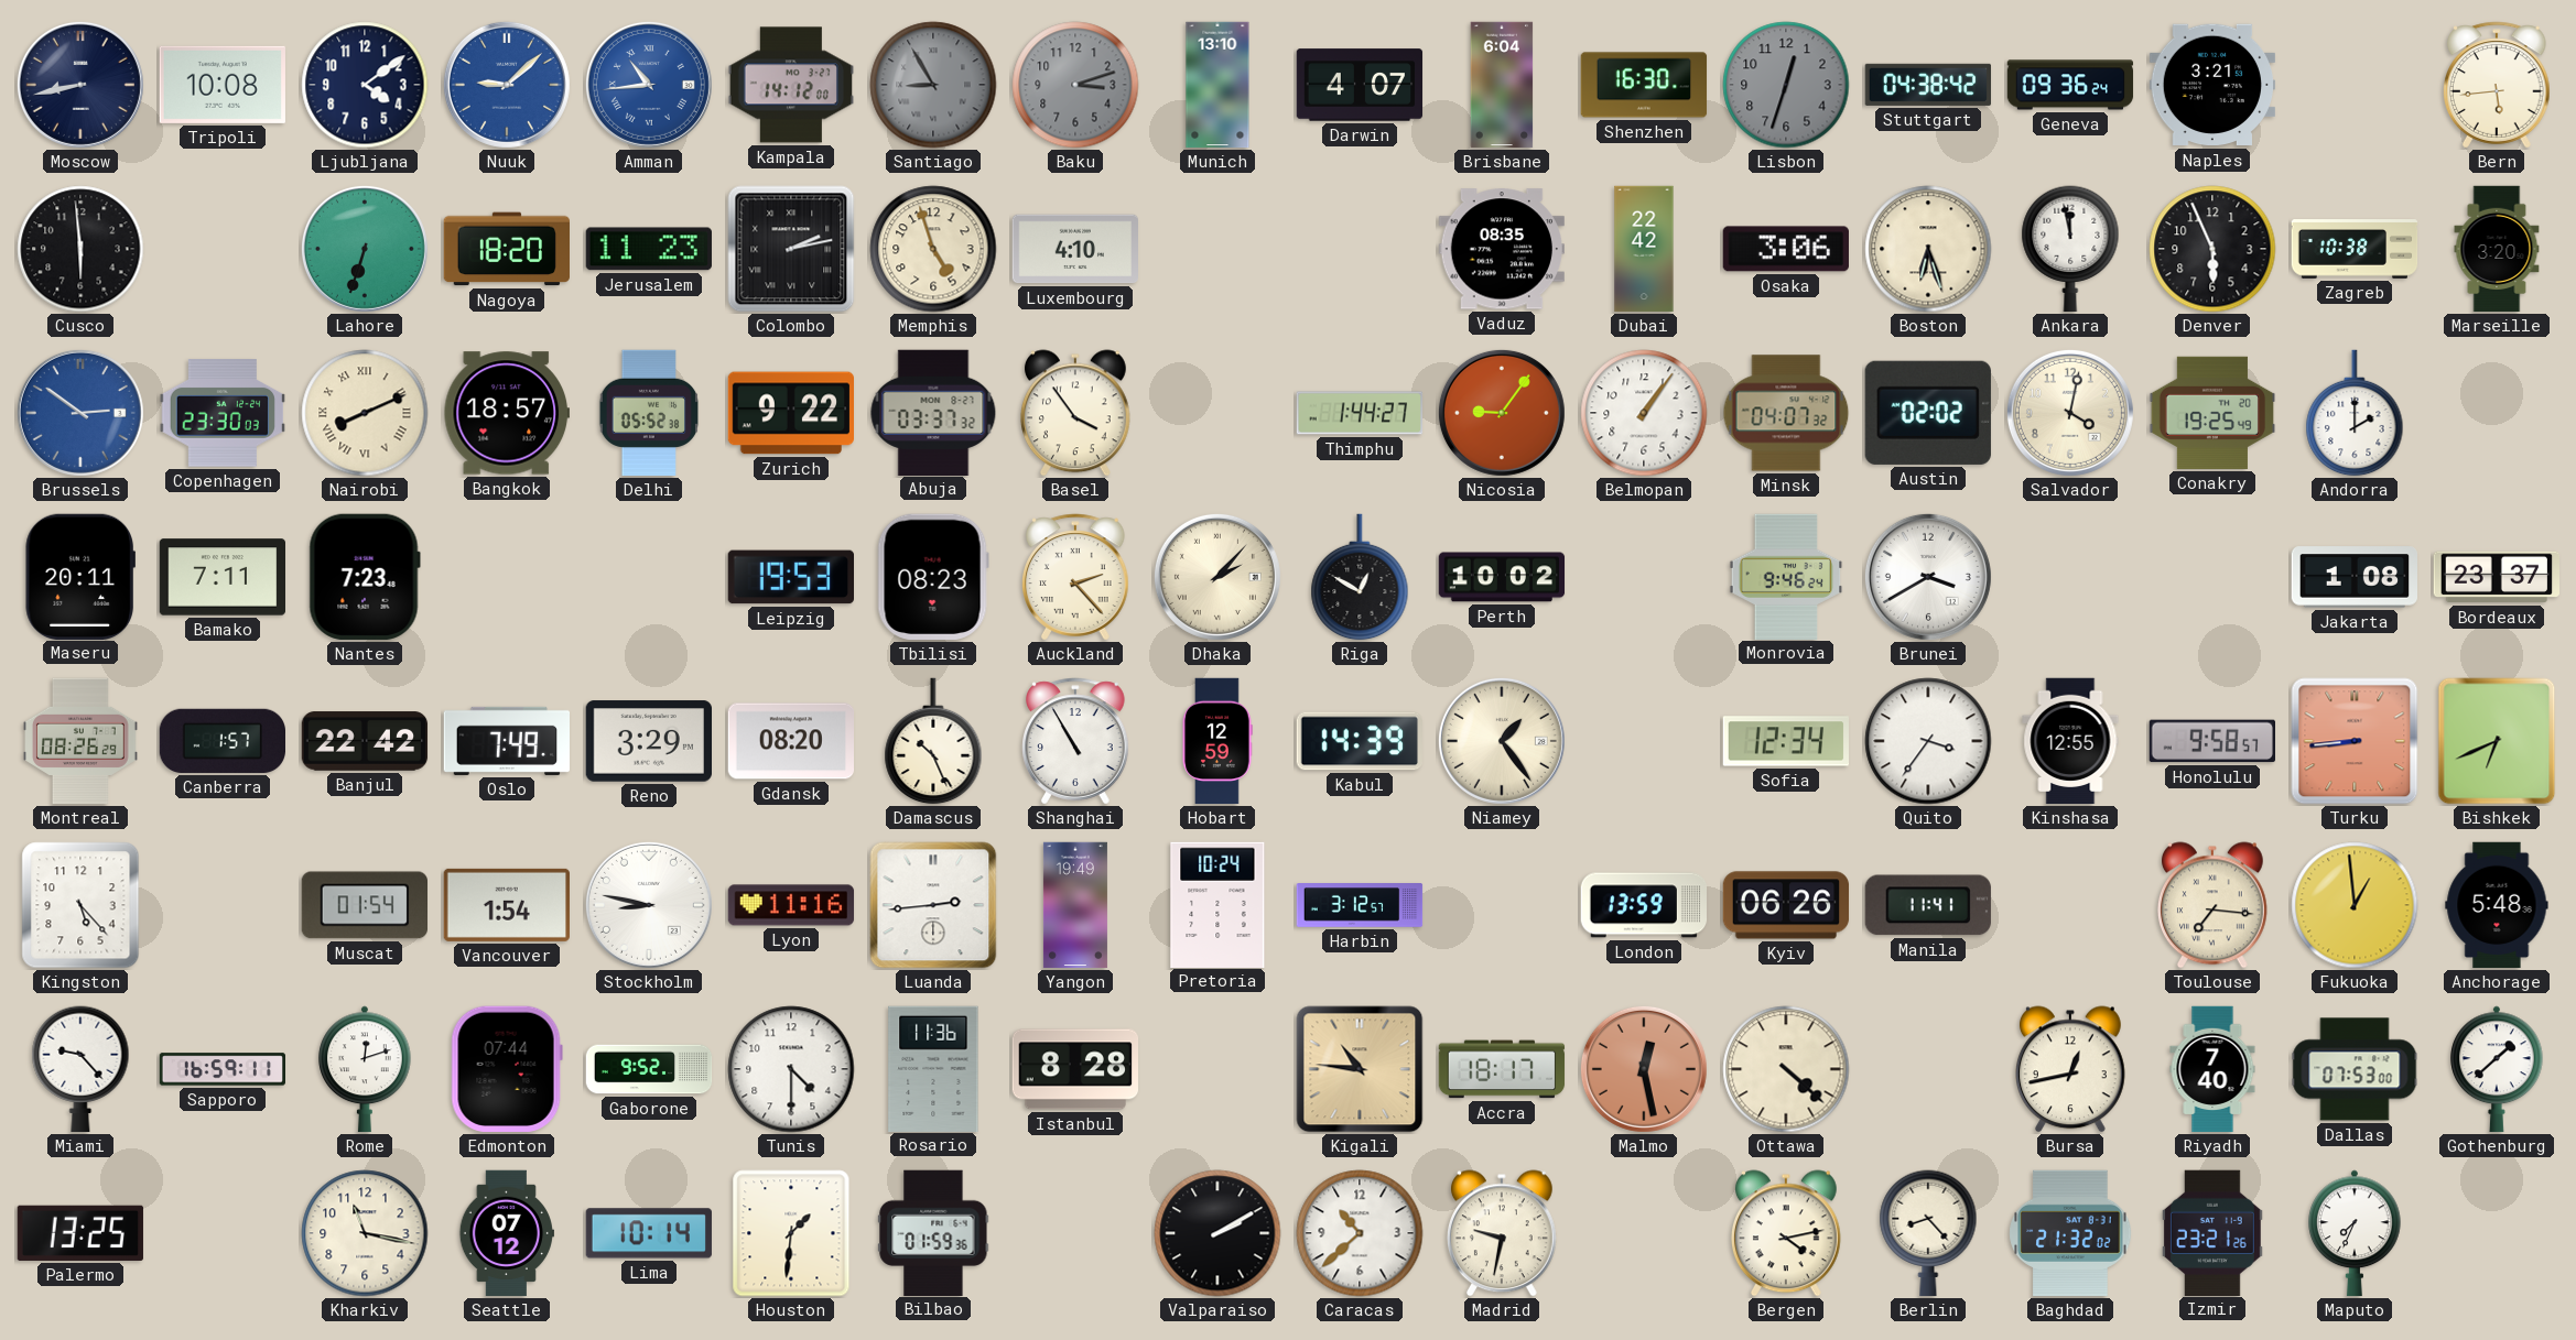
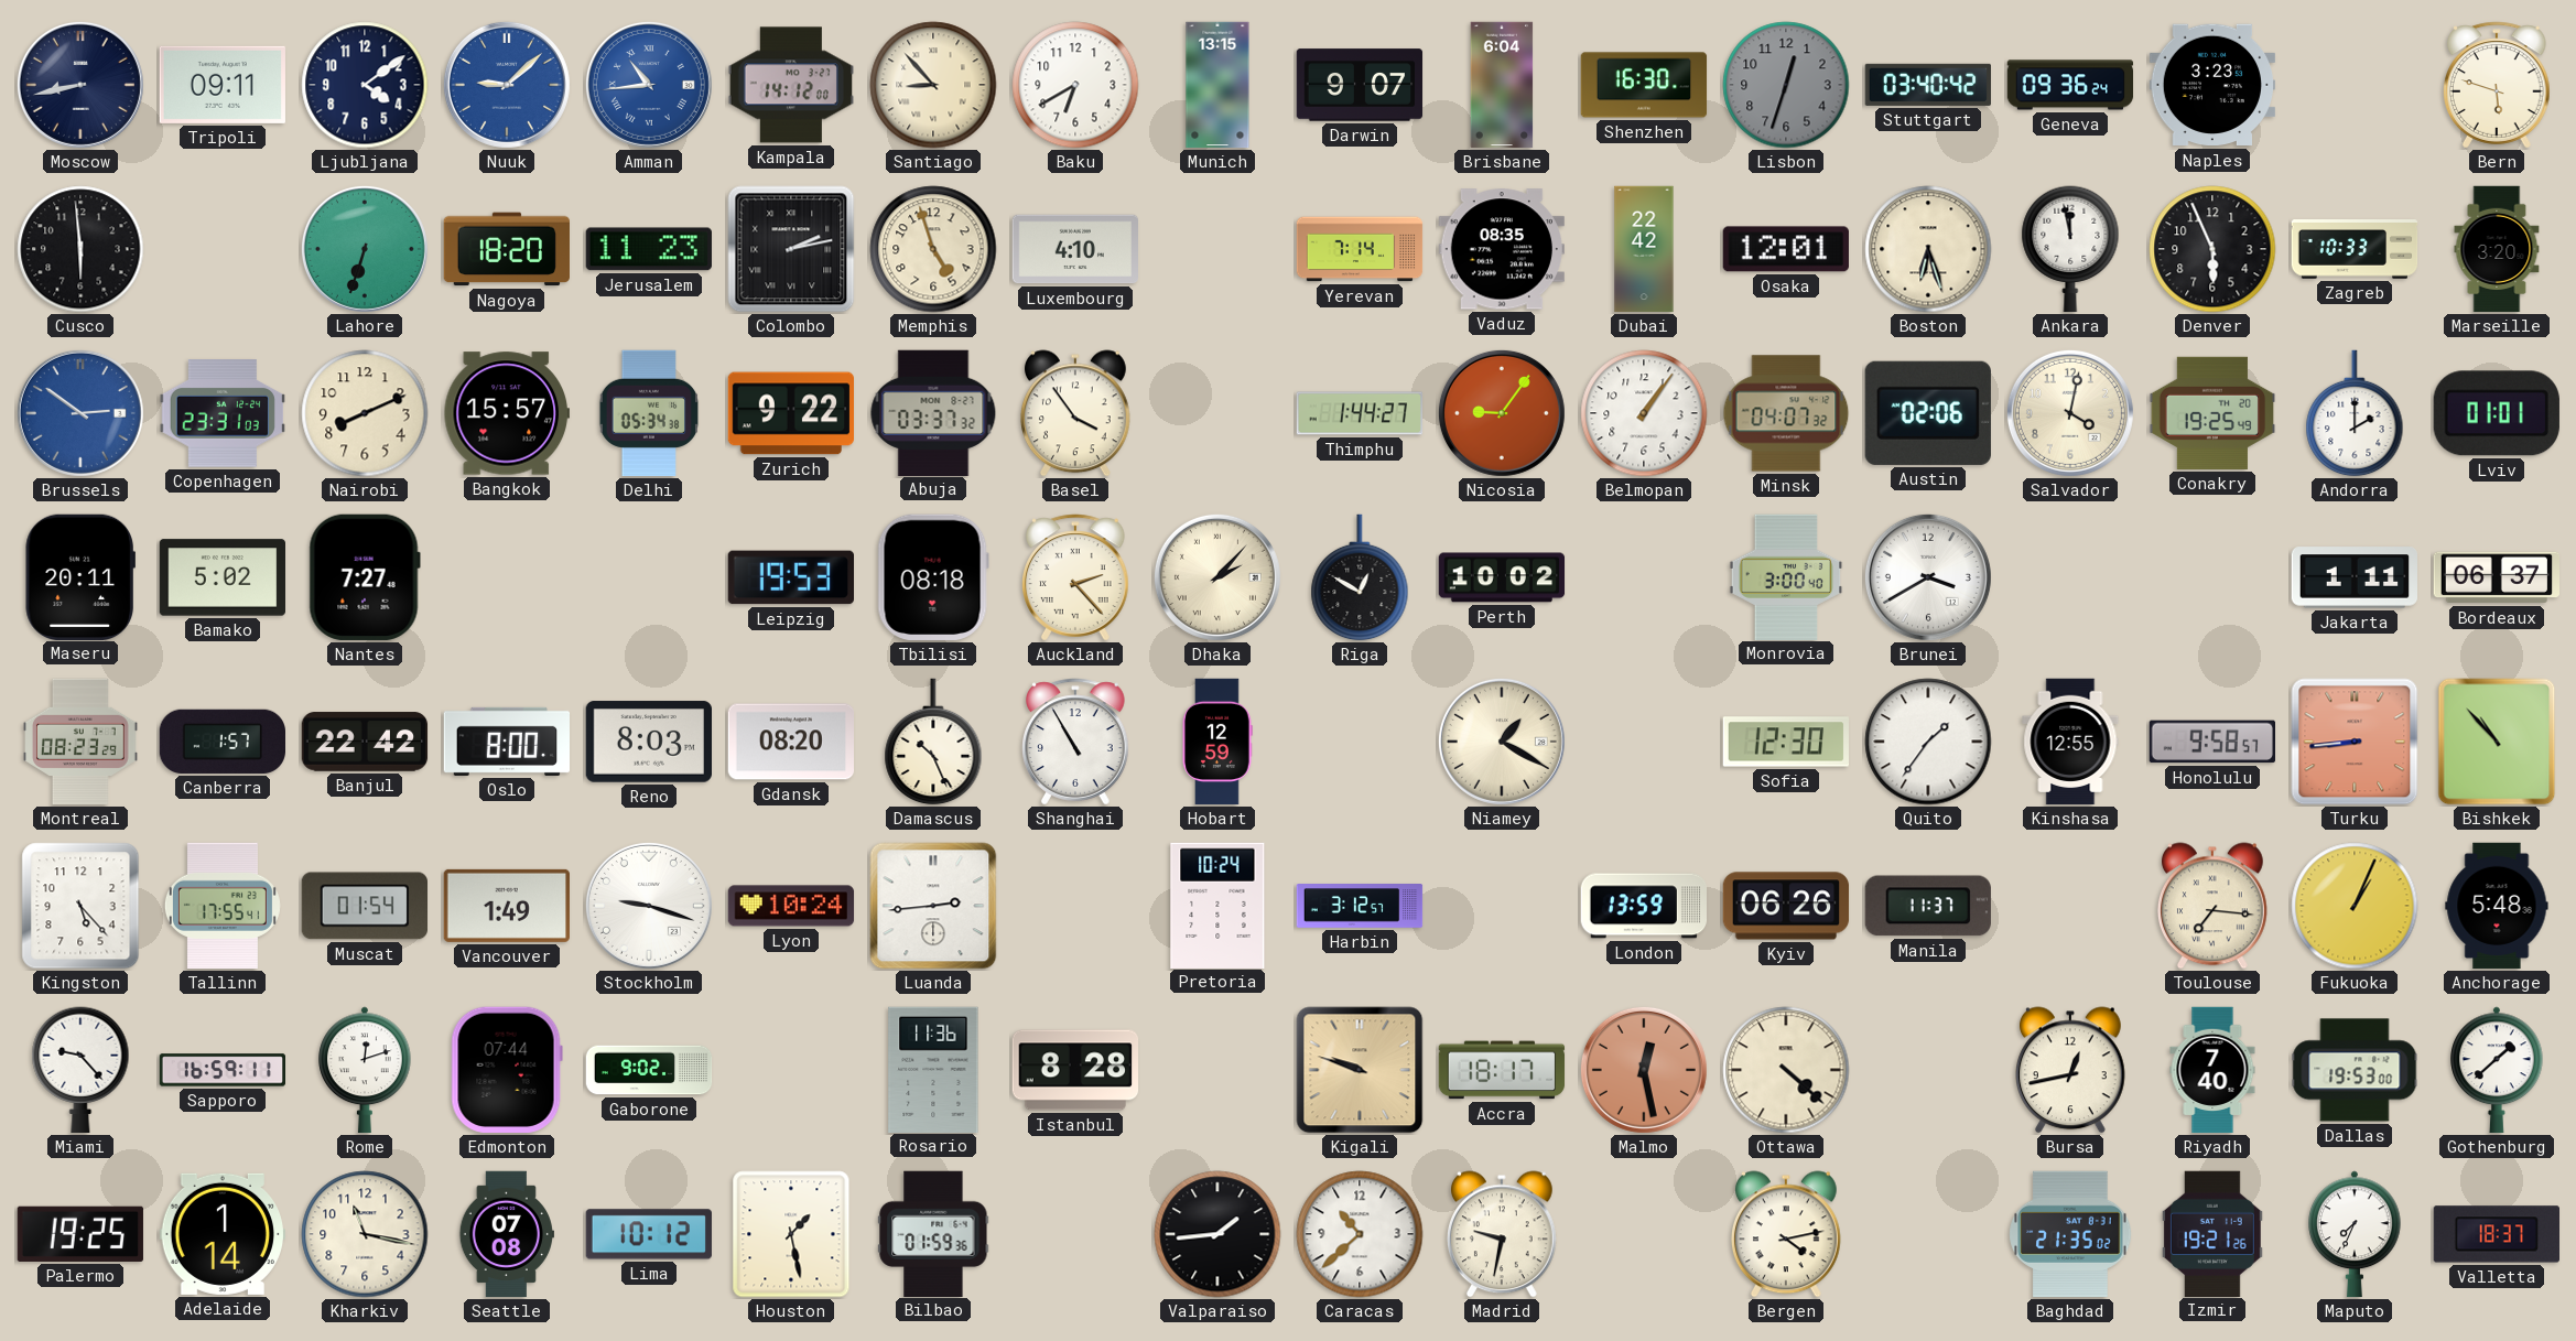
Tripoli: 10:08 -> 09:11 (223, 85)
Santiago: 8:55 -> 8:53 (933, 85)
Santiago dial: grey -> cream (933, 85)
Baku: 3:12 -> 6:40 (1075, 85)
Baku dial: grey -> white (1075, 85)
Munich: 13:10 -> 13:15 (1217, 85)
Darwin: 4:07 -> 9:07 (1360, 85)
Stuttgart: 04:38 -> 03:40 (1927, 85)
Naples: 3:21 -> 3:23 (2211, 85)
Bern: 5:44 -> 5:48 (2498, 85)
Yerevan: none -> 7:14 (1360, 249)
Osaka: 3:06 -> 12:01 (1786, 249)
Zagreb: 10:38 -> 10:33 (2355, 249)
Copenhagen: 23:30 -> 23:31 (221, 413)
Nairobi numerals: Roman -> Arabic (365, 413)
Bangkok: 18:57 -> 15:57 (506, 413)
Delhi: 05:52 -> 05:34 (649, 413)
Austin: 02:02 -> 02:06 (1928, 413)
Lviv: none -> 01:01 (2497, 413)
Bamako: 7:11 -> 5:02 (223, 577)
Nantes: 7:23 -> 7:27 (365, 577)
Tbilisi: 08:23 -> 08:18 (933, 577)
Monrovia: 9:46 -> 3:00 (1786, 576)
Jakarta: 1:08 -> 1:11 (2353, 577)
Bordeaux: 23:37 -> 06:37 (2496, 577)
Montreal: 08:26 -> 08:23 (82, 742)
Oslo: 7:49 -> 8:00 (506, 742)
Reno: 3:29 -> 8:03 (648, 742)
Kabul: 14:39 -> none (1359, 741)
Niamey: 1:24 -> 1:20 (1502, 742)
Sofia: 12:34 -> 12:30 (1786, 742)
Quito: 3:36 -> 1:36 (1928, 742)
Bishkek: 6:41 -> 10:53 (2497, 742)
Tallinn: none -> 17:55 (223, 906)
Vancouver: 1:54 -> 1:49 (506, 906)
Stockholm: 8:47 -> 9:18 (649, 906)
Lyon: 11:16 -> 10:24 (791, 906)
Yangon: 19:49 -> none (1075, 905)
Manila: 11:41 -> 11:37 (1928, 906)
Fukuoka: 12:59 -> 1:04 (2355, 906)
Gaborone: 9:52 -> 9:02 (649, 1070)
Tunis: 4:30 -> none (791, 1069)
Kigali: 10:46 -> 9:48 (1360, 1070)
Dallas: 07:53 -> 19:53 (2355, 1070)
Palermo: 13:25 -> 19:25 (79, 1234)
Adelaide: none -> 1:14 (221, 1234)
Seattle: 07:12 -> 07:08 (507, 1234)
Lima: 10:14 -> 10:12 (649, 1234)
Houston: 1:31 -> 1:28 (791, 1234)
Valparaiso: 2:10 -> 1:44 (1217, 1234)
Berlin: 8:23 -> none (1928, 1233)
Baghdad: 21:32 -> 21:35 (2070, 1234)
Izmir: 23:21 -> 19:21 (2212, 1233)
Valletta: none -> 18:37 (2496, 1234)
